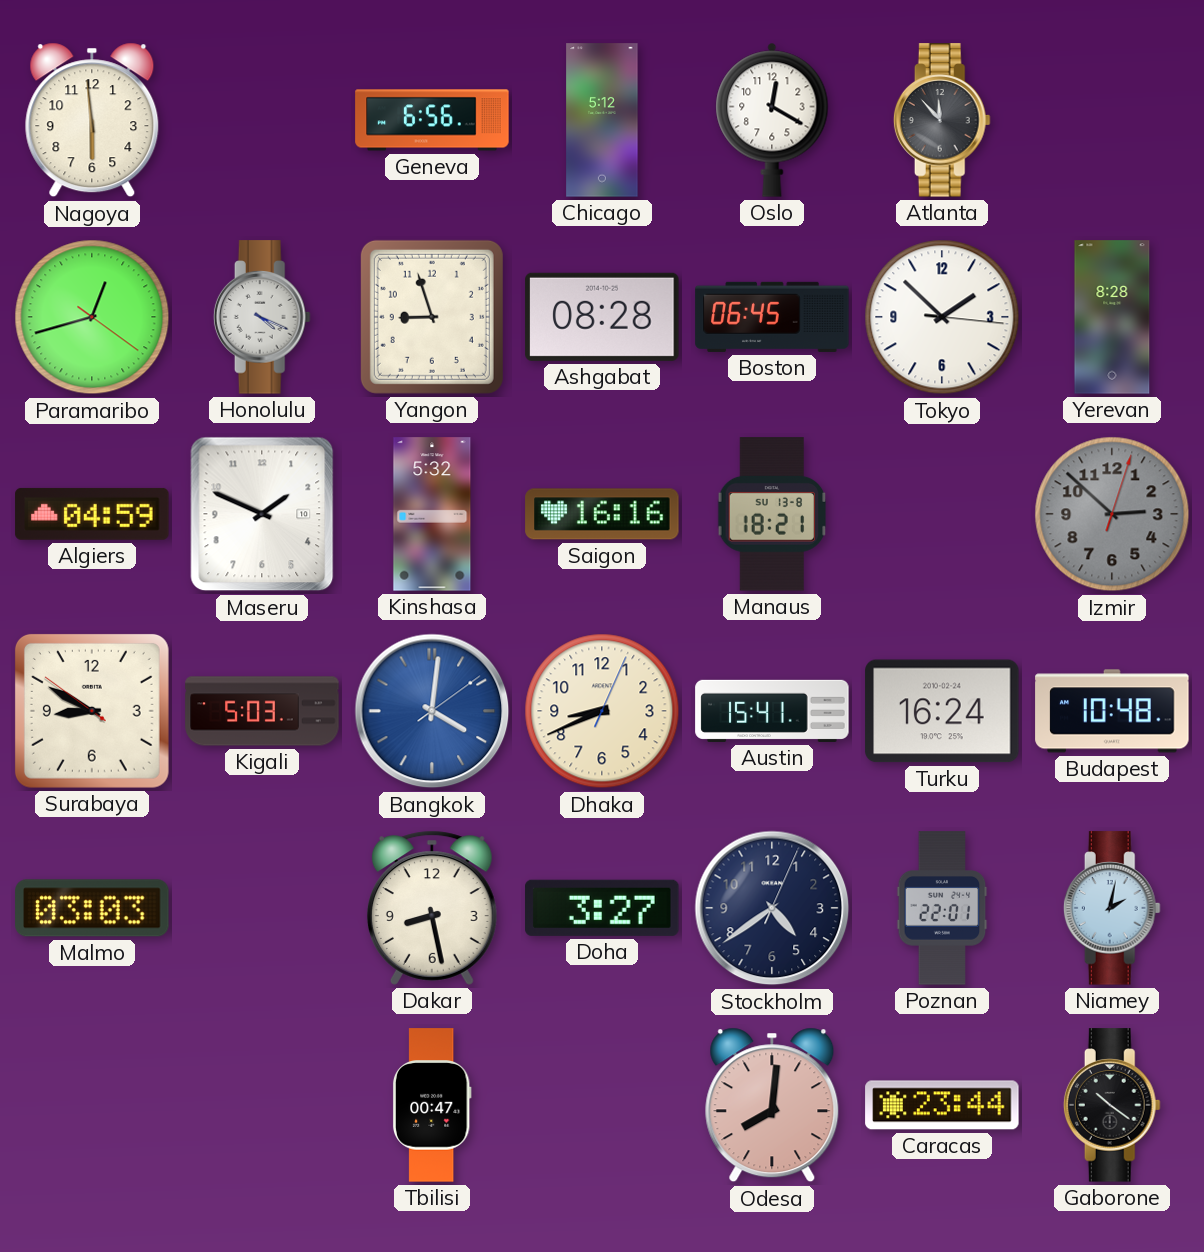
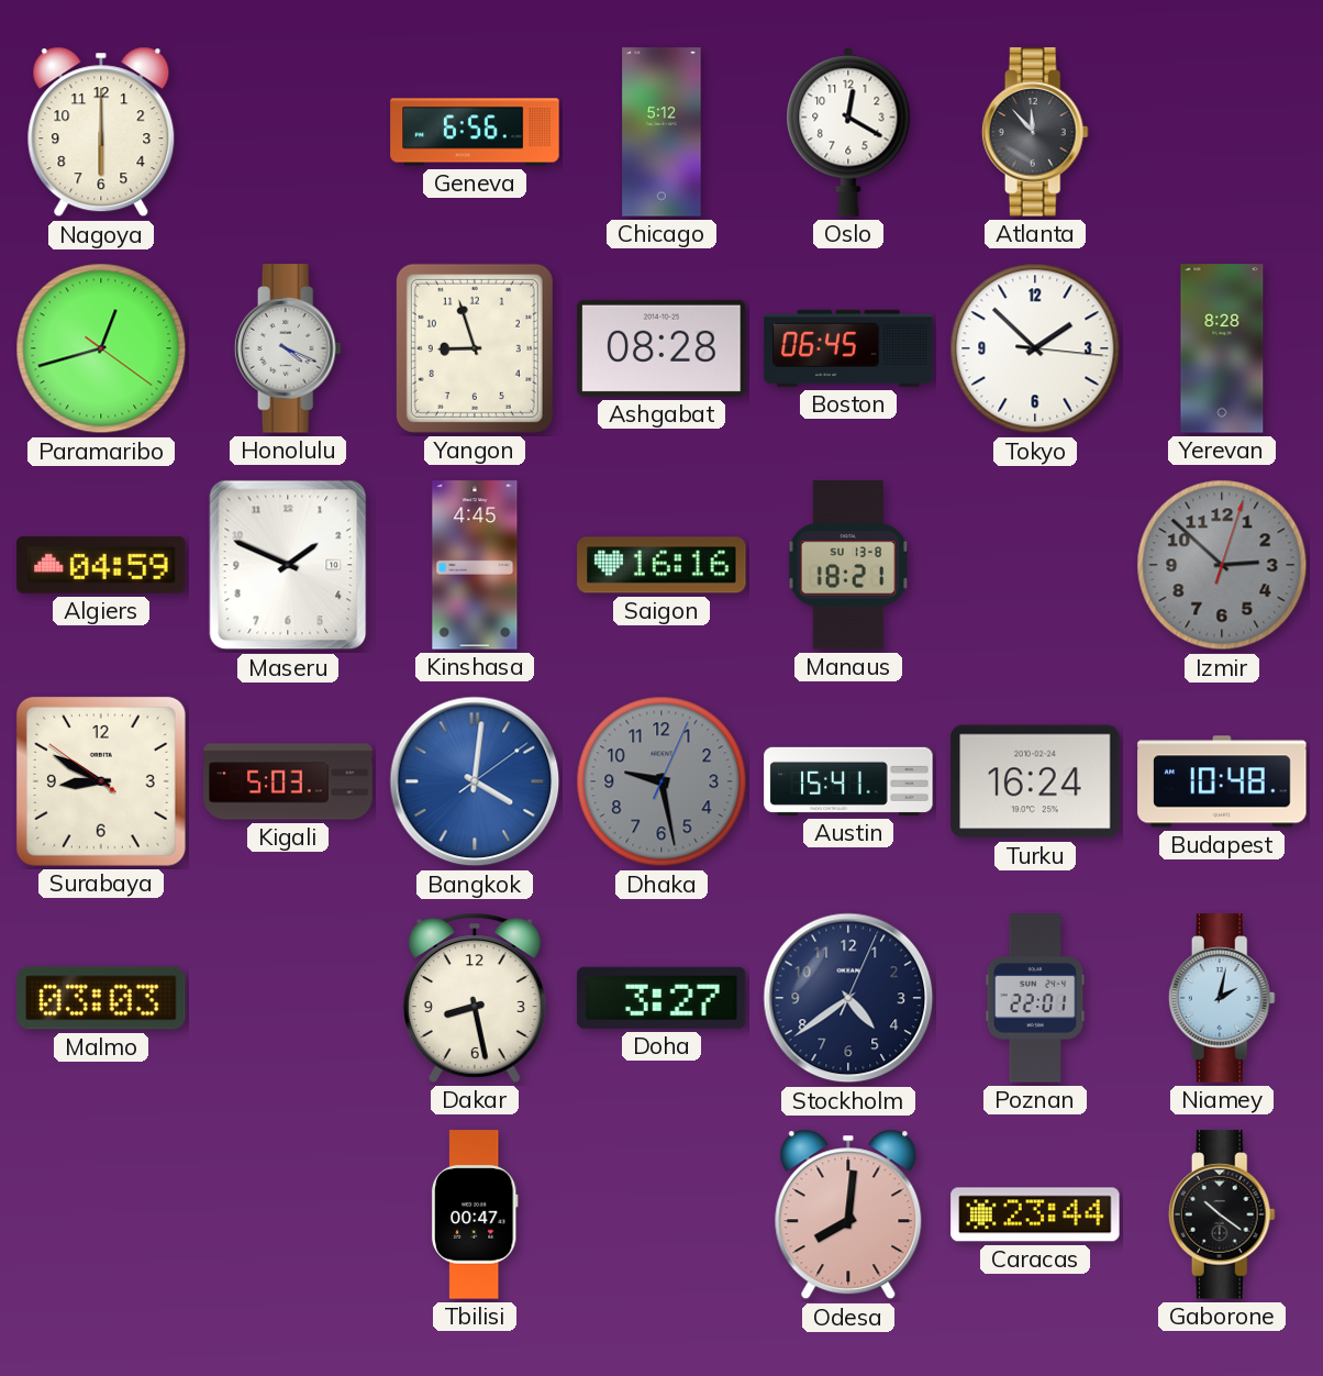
Nagoya: 5:59 -> 6:00 (101, 132)
Kinshasa: 5:32 -> 4:45 (475, 565)
Dhaka: 8:41 -> 9:28 (661, 781)
Dhaka dial: cream -> grey (661, 781)
